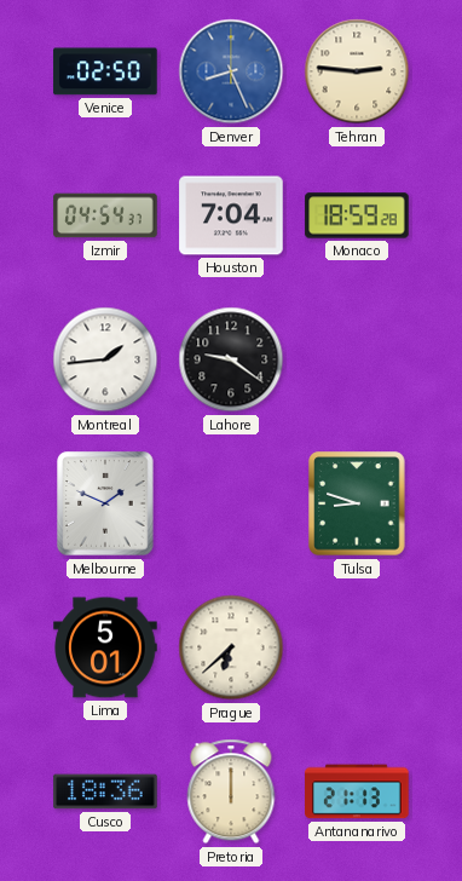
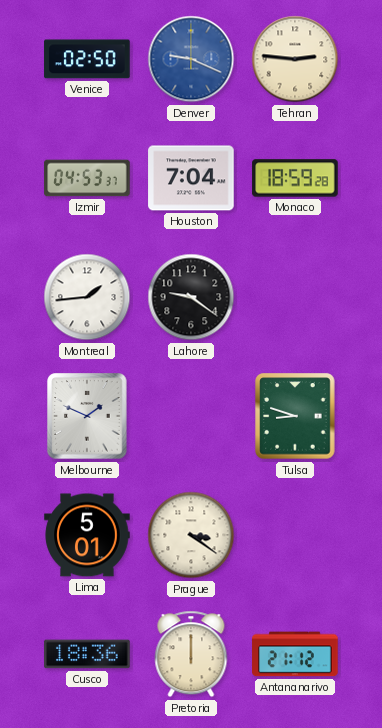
Denver: 8:26 -> 9:19 (191, 59)
Izmir: 04:54 -> 04:53 (87, 178)
Prague: 6:38 -> 3:21 (191, 535)
Antananarivo: 21:13 -> 21:12 (295, 654)
